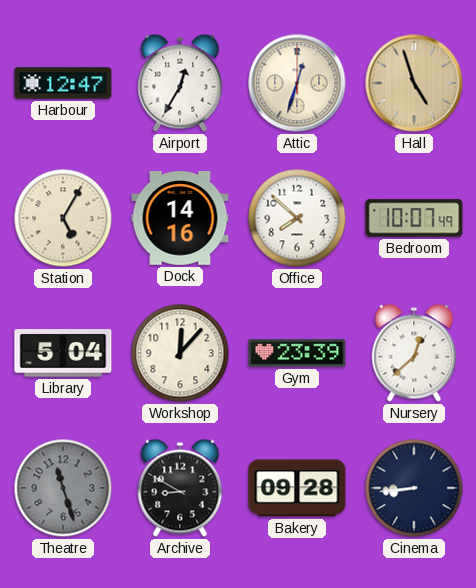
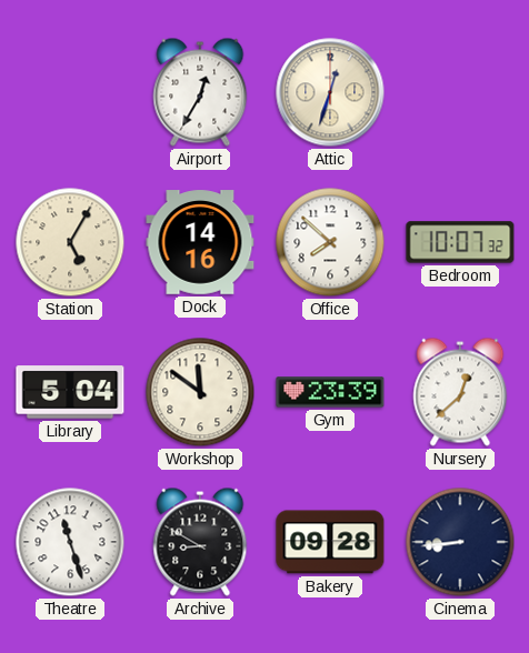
Harbour: 12:47 -> none (63, 83)
Hall: 4:57 -> none (414, 83)
Bedroom: 10:07:49 -> 10:07:32 (460, 242)
Workshop: 12:07 -> 11:51 (200, 392)
Theatre dial: grey -> white (70, 542)
